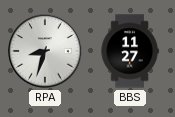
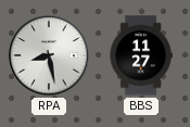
RPA: 8:33 -> 8:28 (49, 55)
